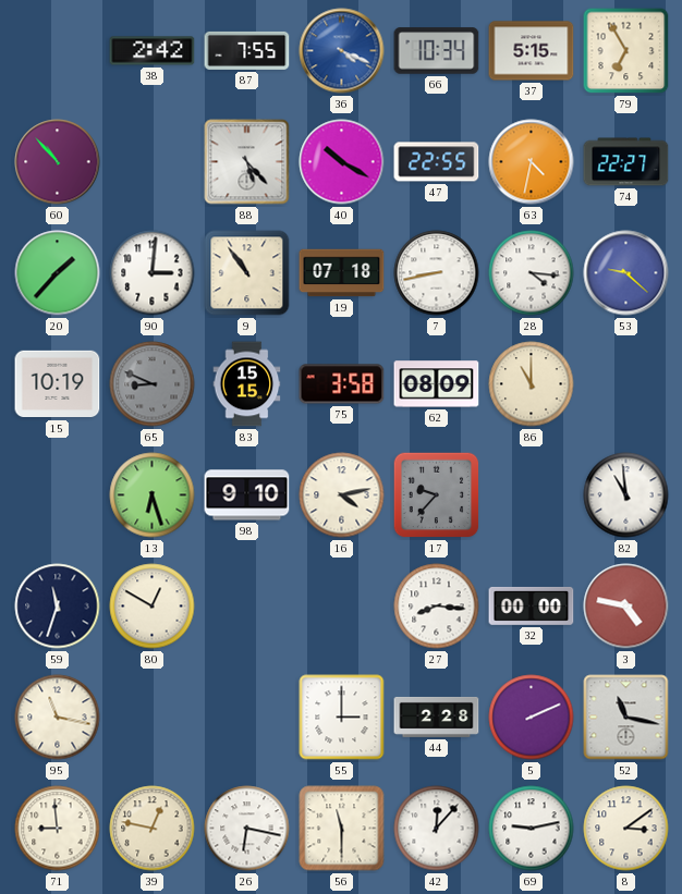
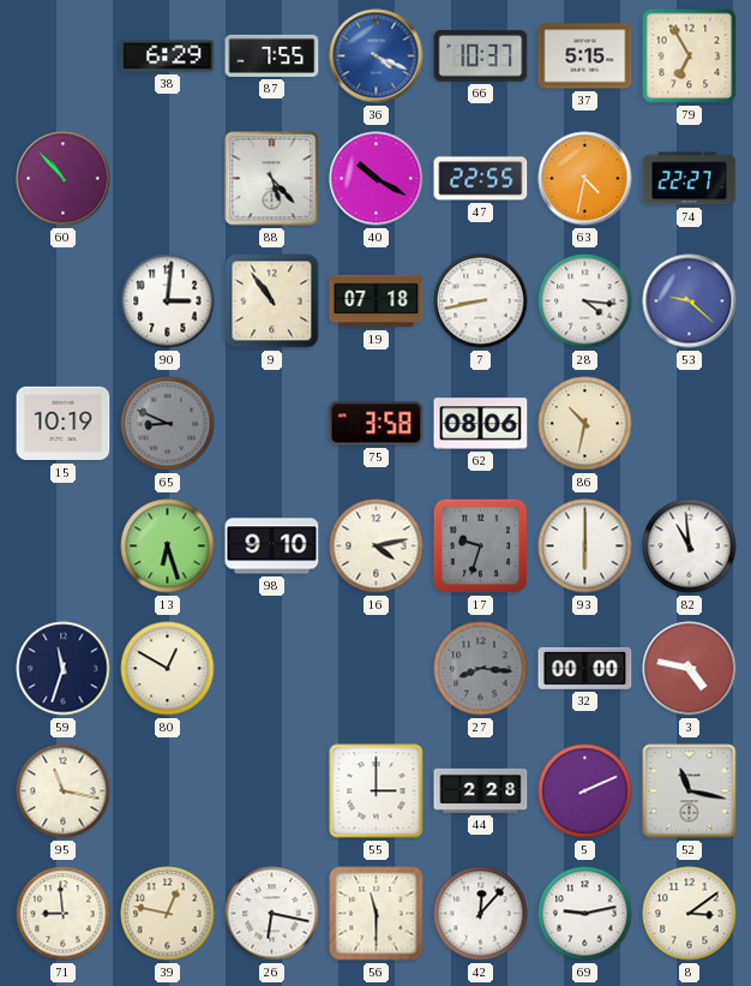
38: 2:42 -> 6:29 (168, 56)
66: 10:34 -> 10:37 (481, 56)
20: 1:37 -> none (58, 273)
83: 15:15 -> none (247, 384)
62: 08:09 -> 08:06 (481, 424)
86: 11:00 -> 10:32 (585, 424)
17: 9:37 -> 9:33 (481, 546)
93: none -> 6:00 (585, 546)
27 dial: white -> grey (481, 669)
